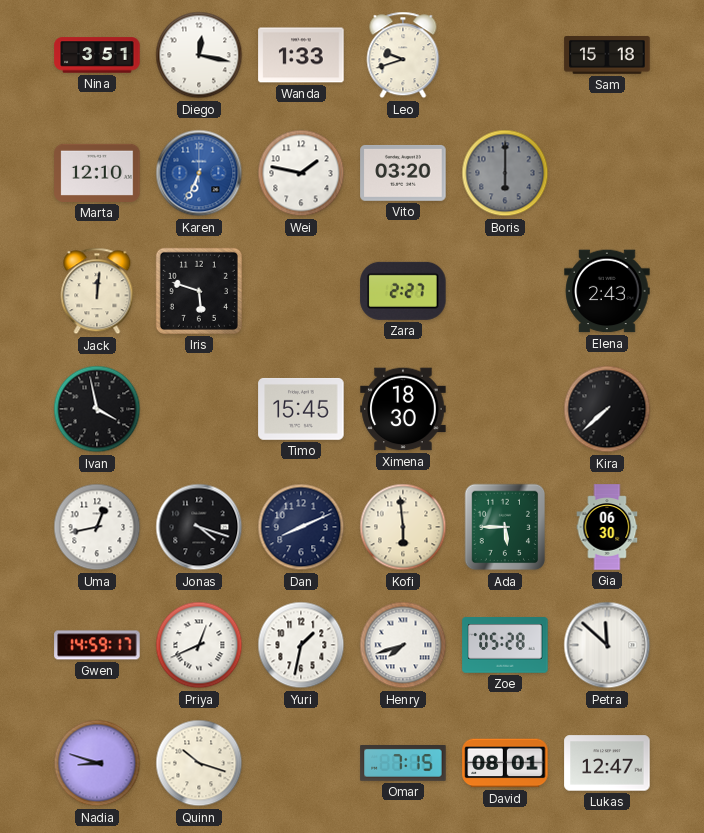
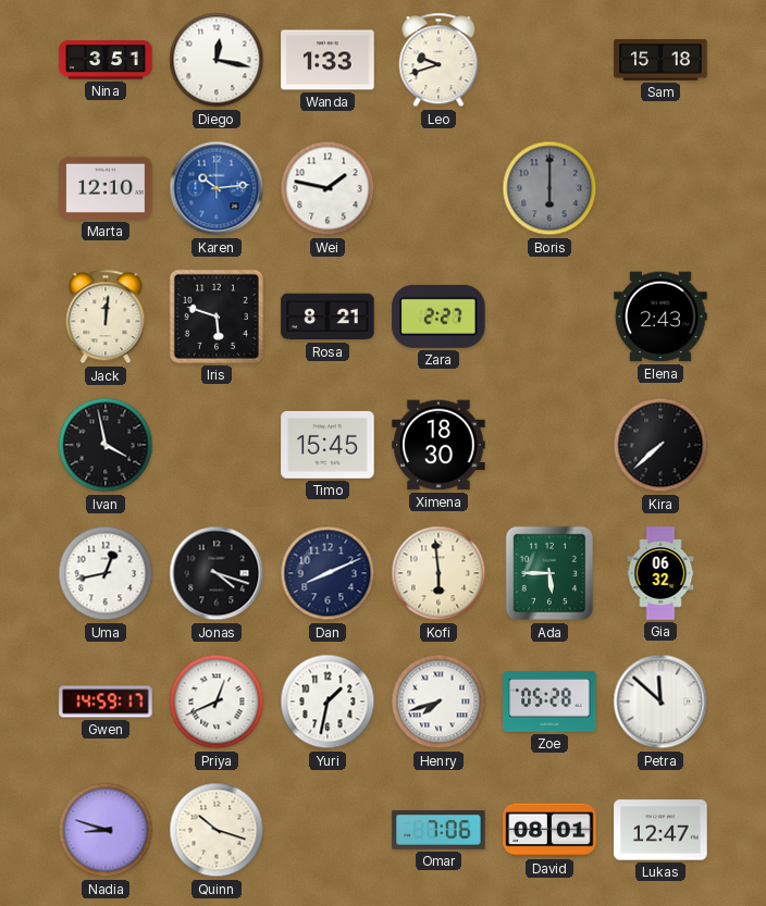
Karen: 6:34 -> 10:14 (217, 188)
Vito: 03:20 -> none (403, 173)
Rosa: none -> 8:21 (328, 317)
Gia: 06:30 -> 06:32 (660, 573)
Omar: 7:15 -> 7:06 (438, 831)
